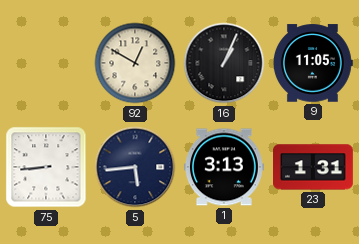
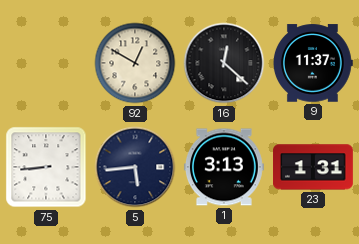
16: 1:04 -> 12:22 (224, 63)
9: 11:05 -> 11:37 (312, 63)
